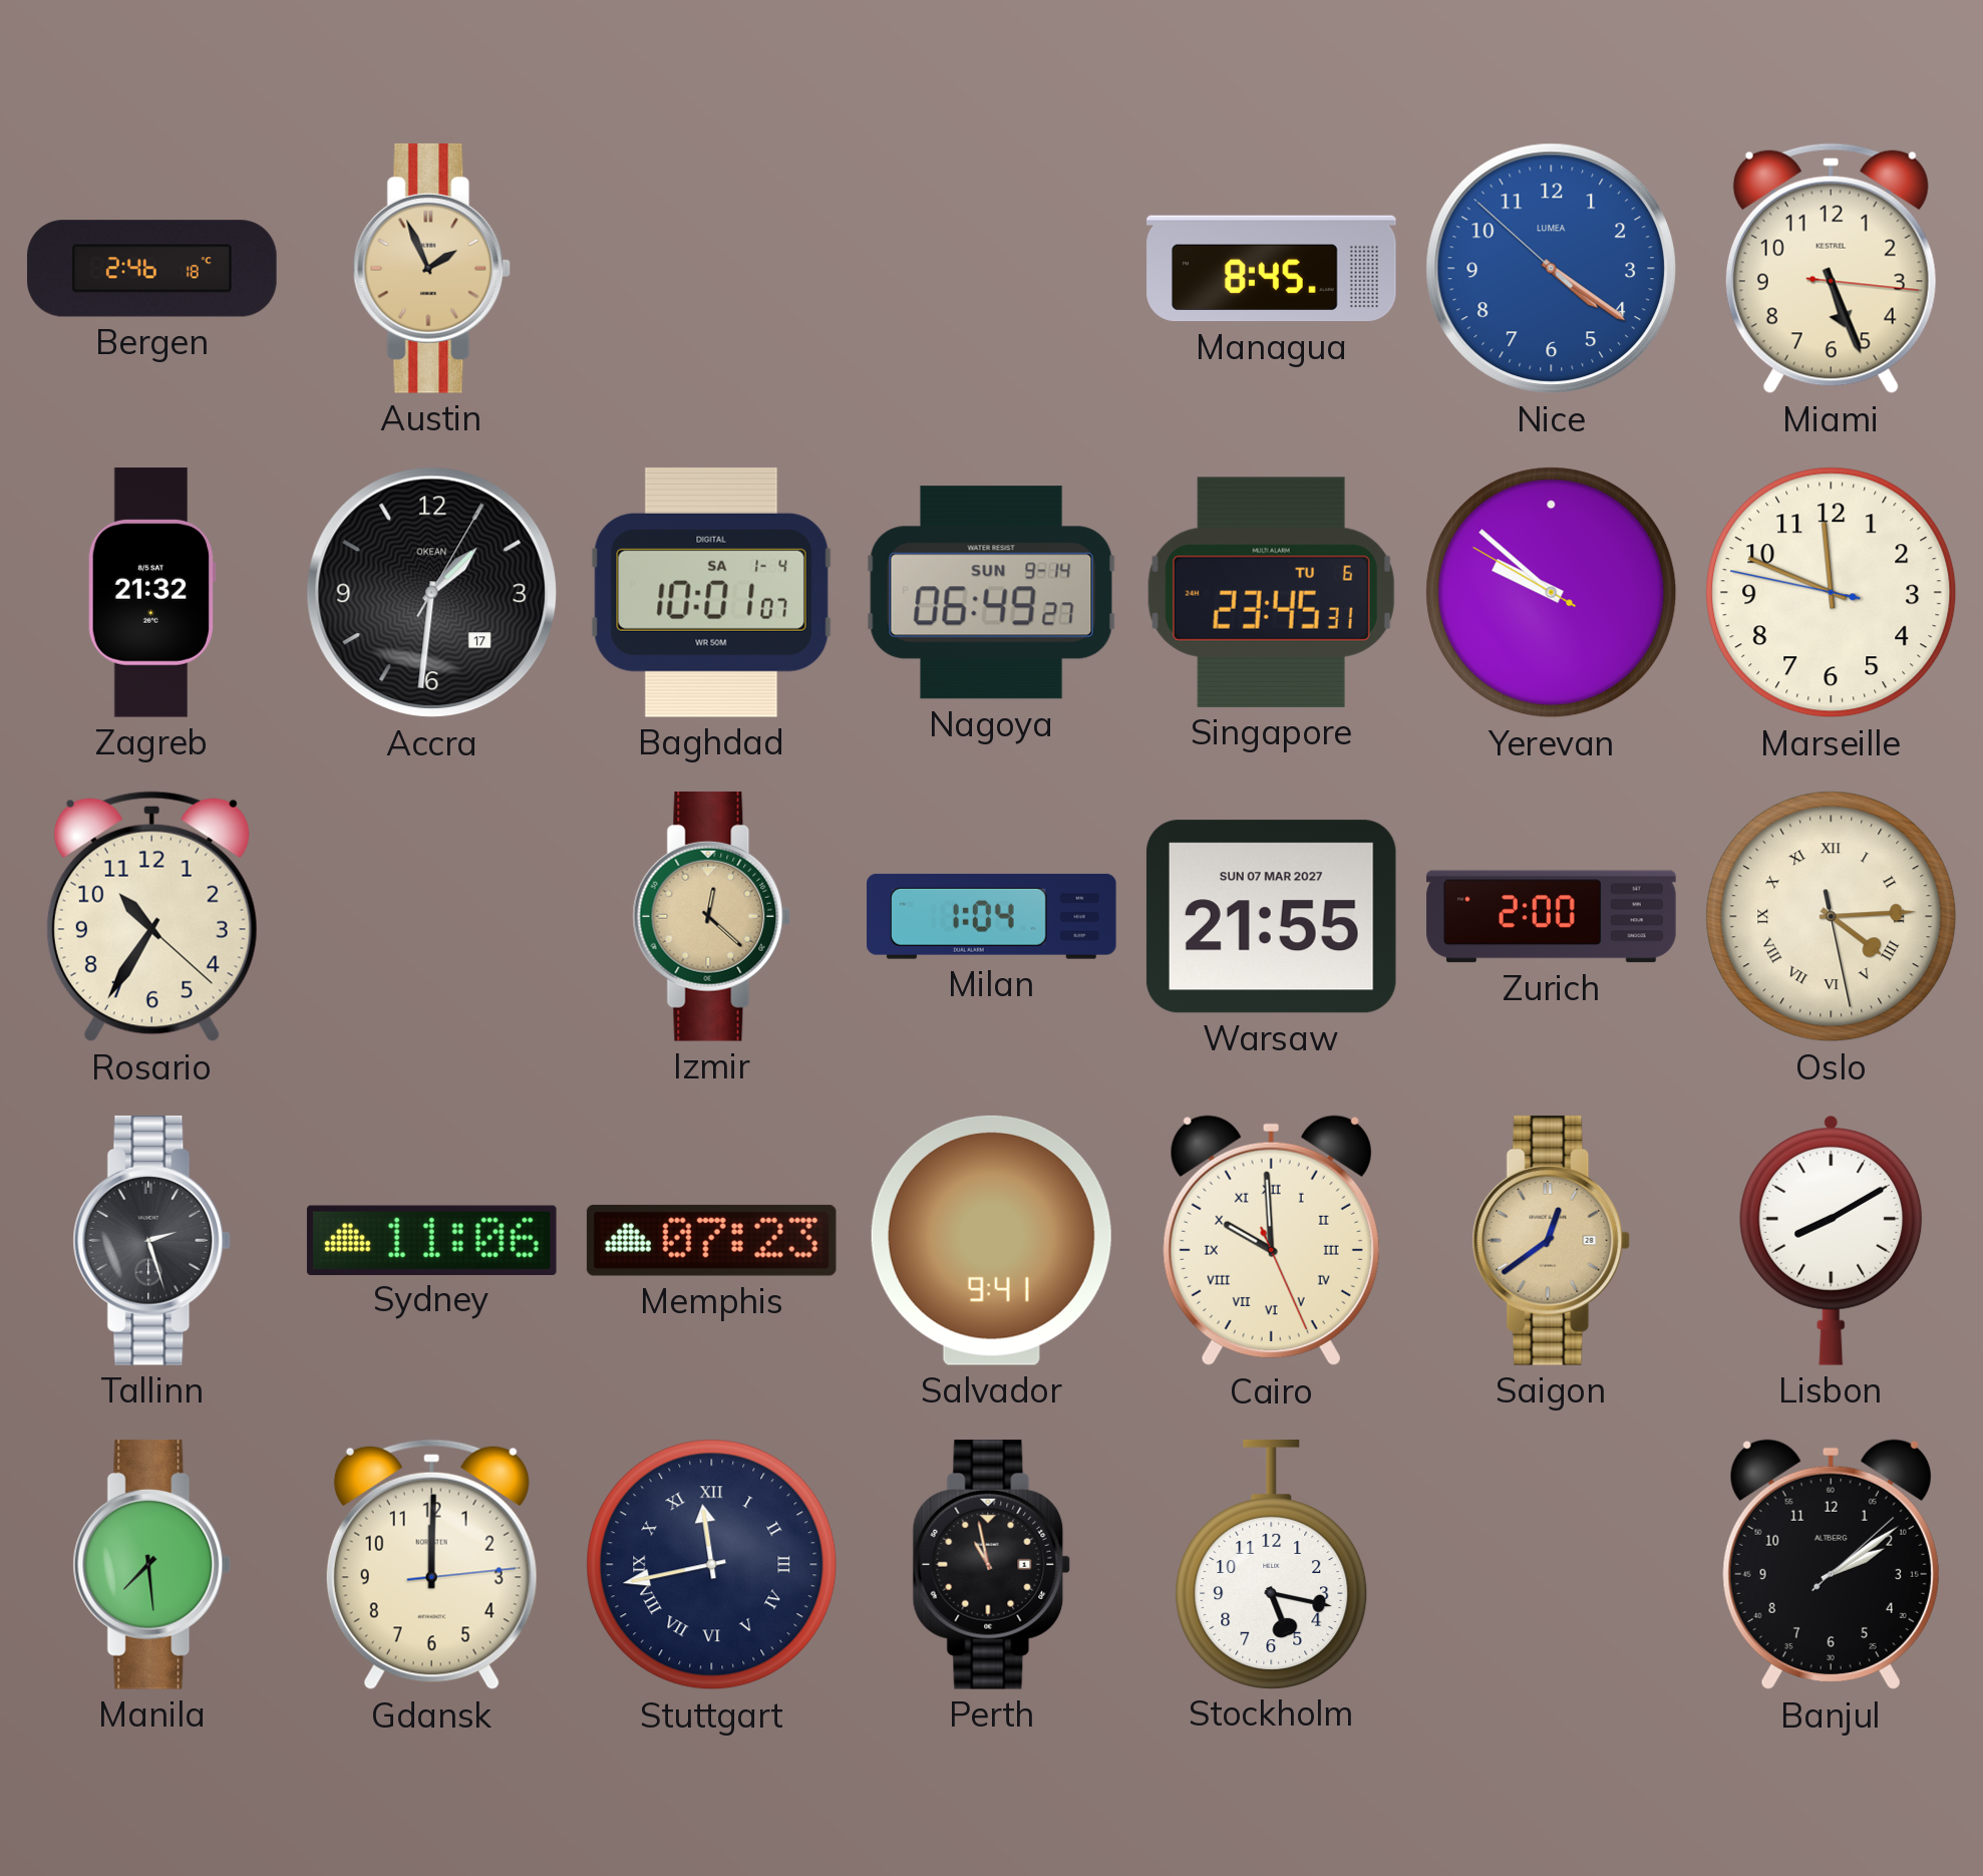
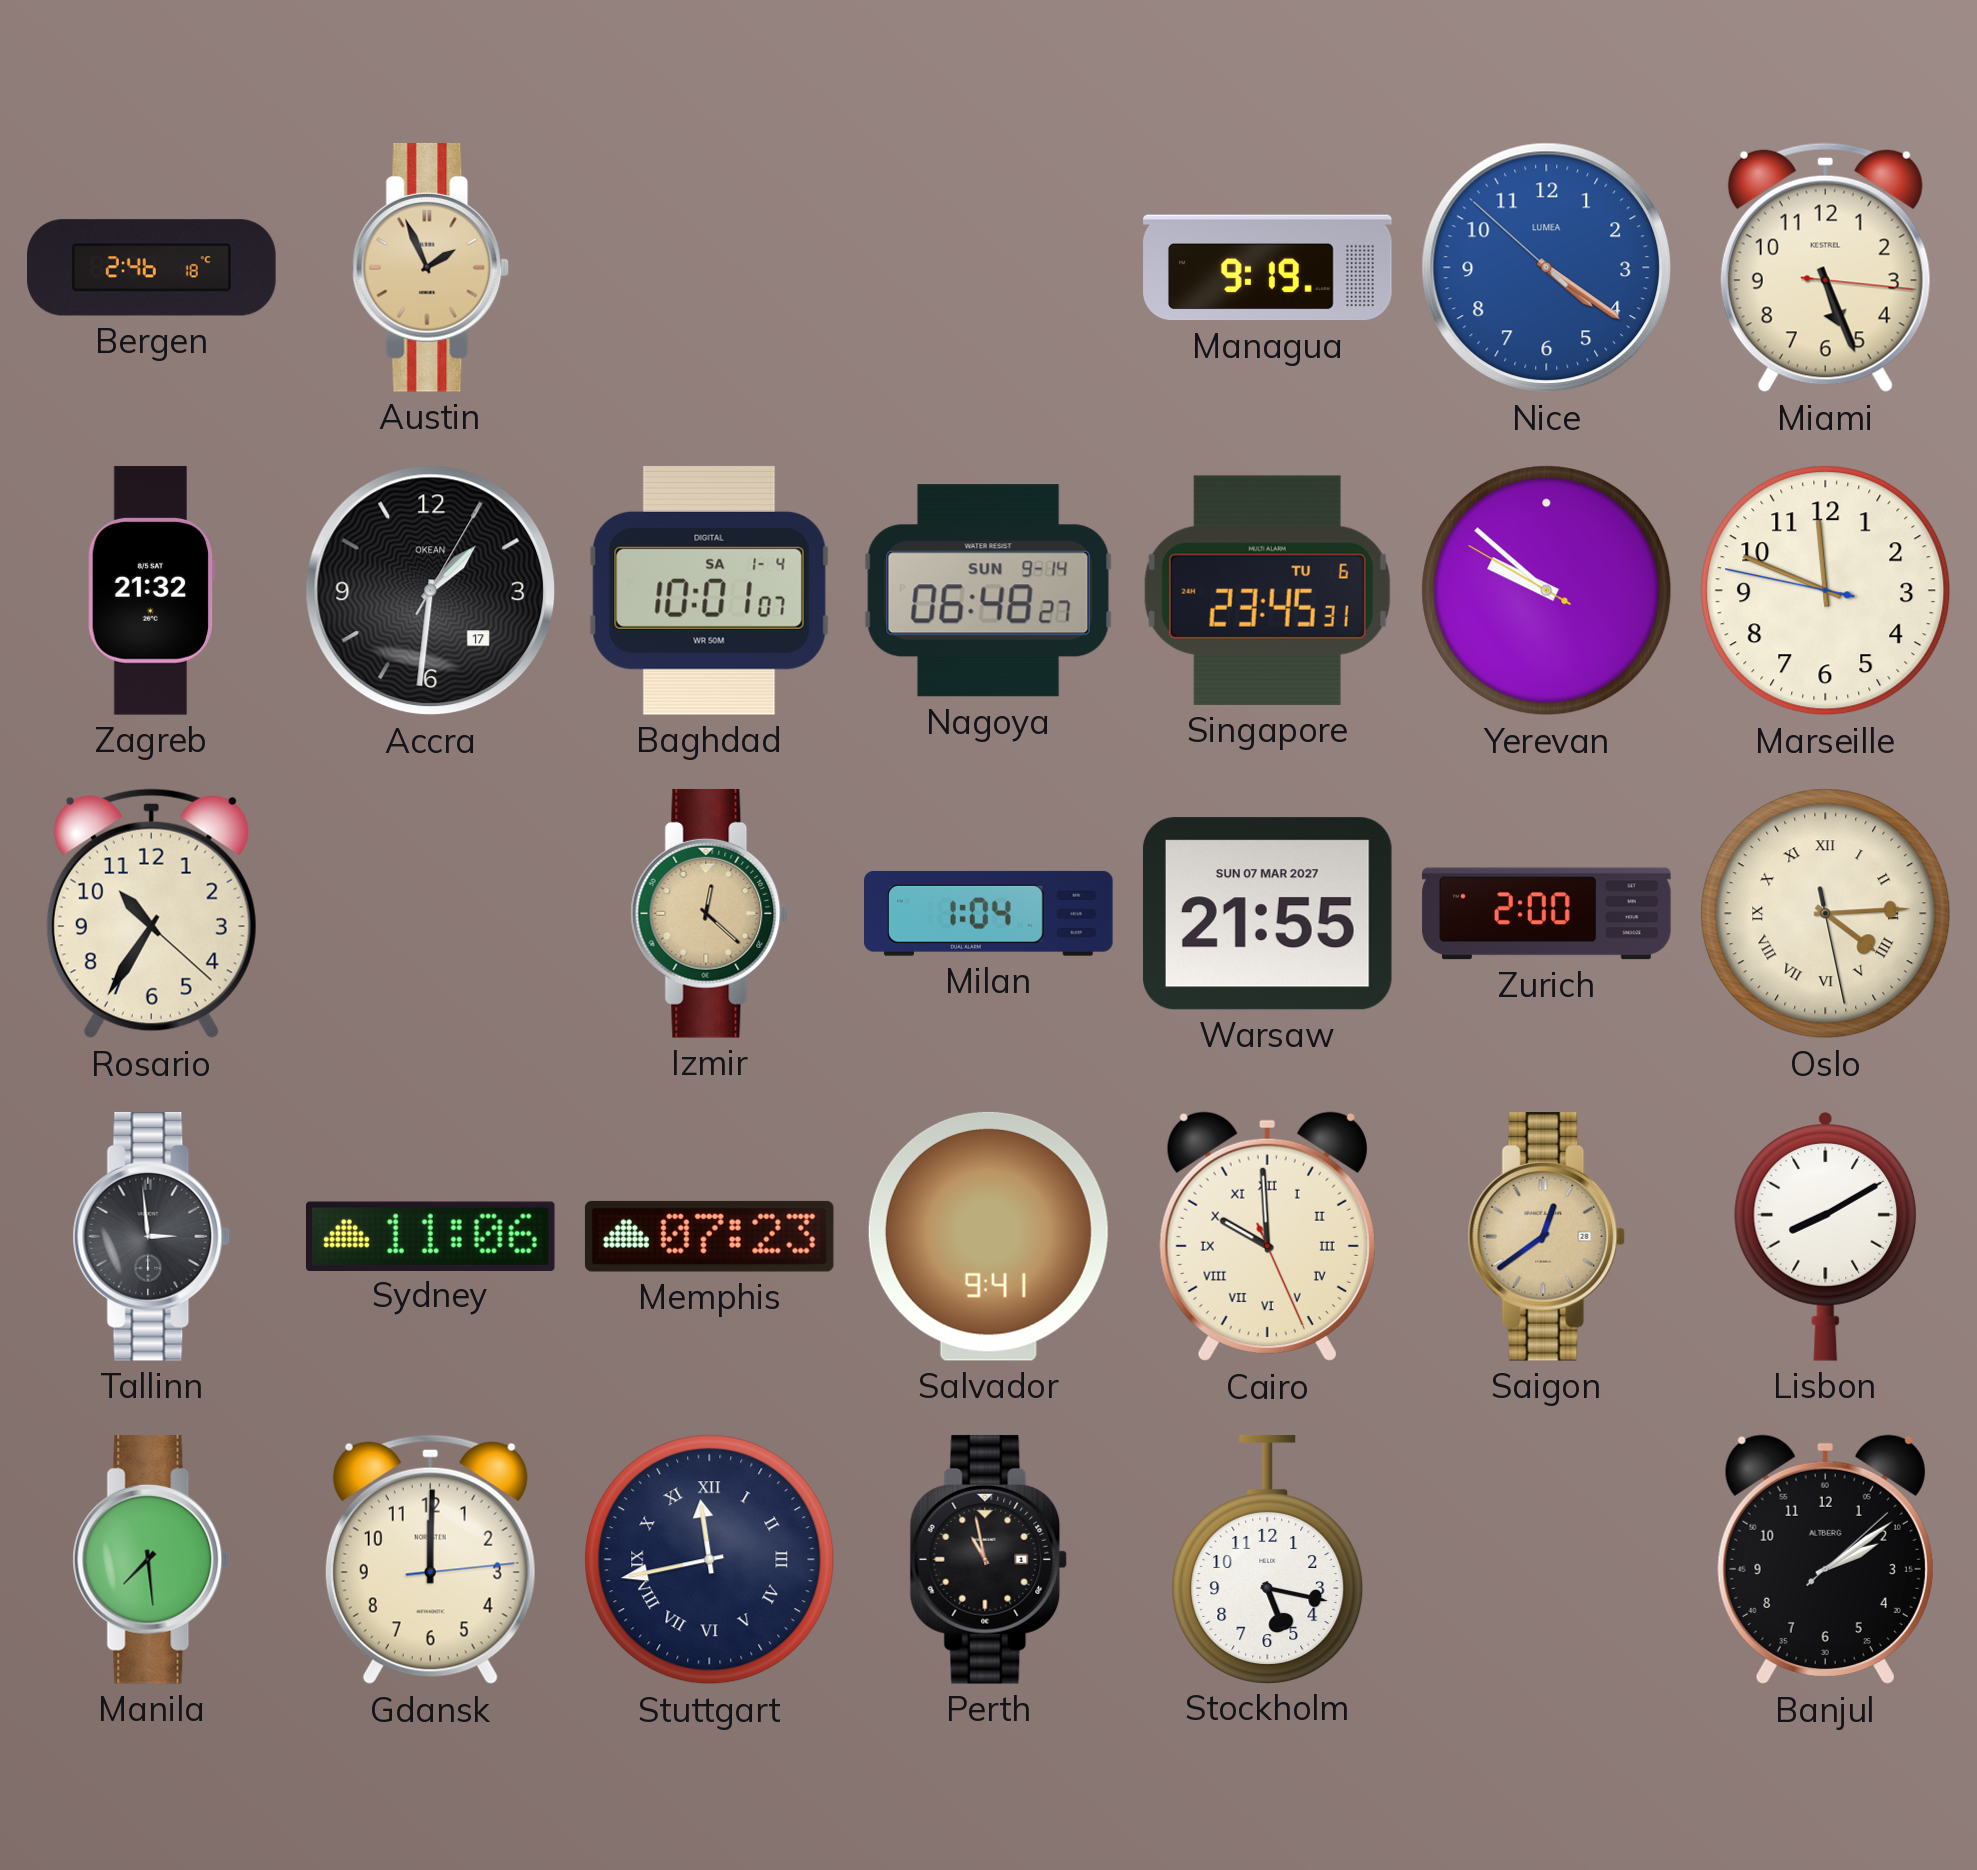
Managua: 8:45 -> 9:19 (1268, 268)
Nagoya: 06:49 -> 06:48 (988, 591)
Tallinn: 2:27 -> 2:59 (152, 1236)
